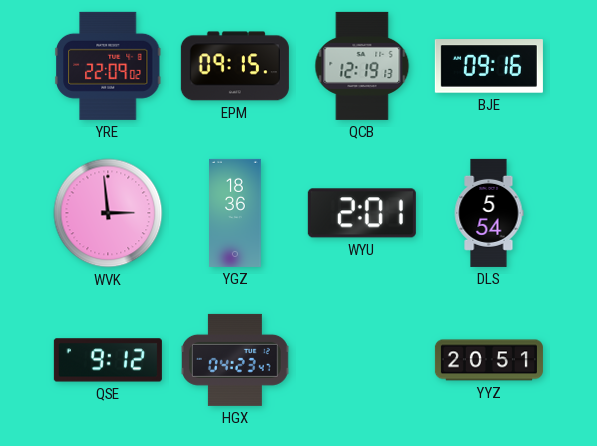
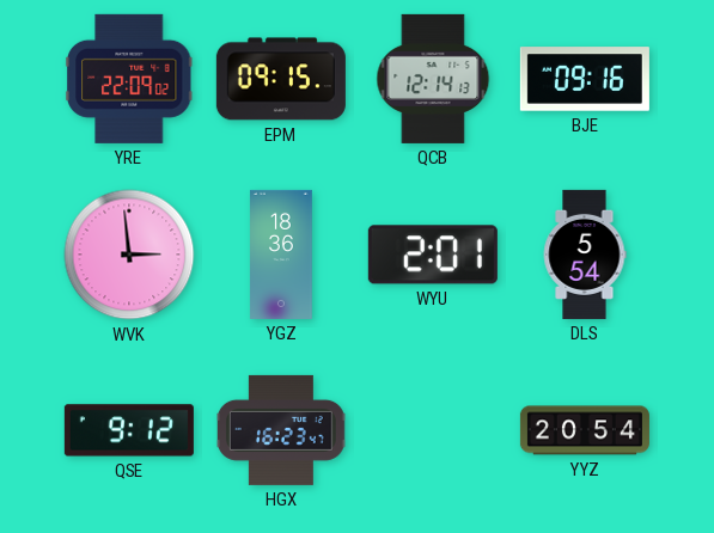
QCB: 12:19 -> 12:14 (433, 79)
HGX: 04:23 -> 16:23 (282, 430)
YYZ: 20:51 -> 20:54 (585, 430)
